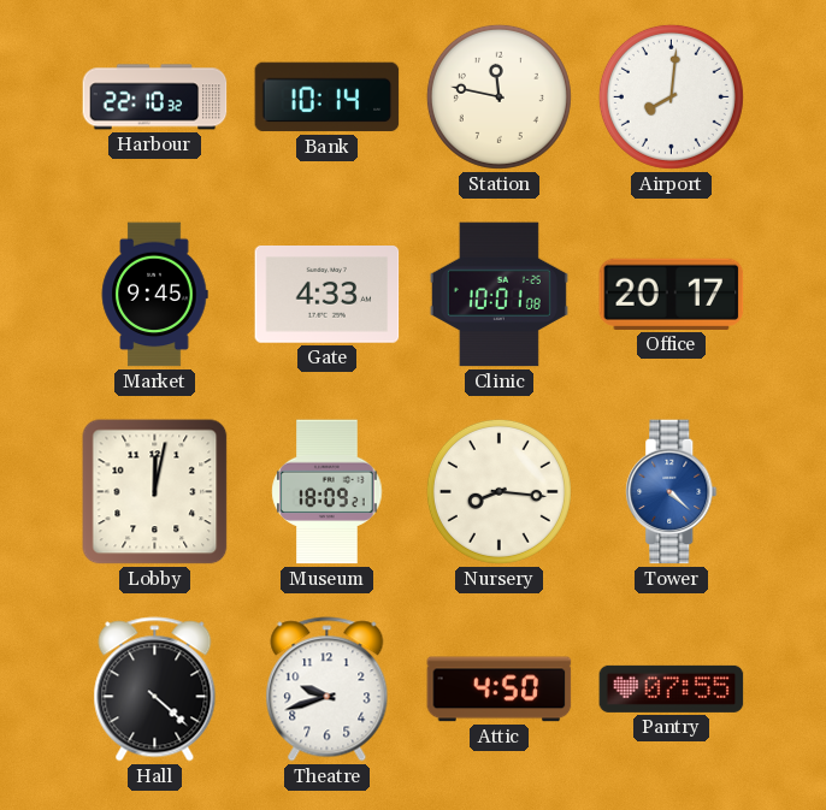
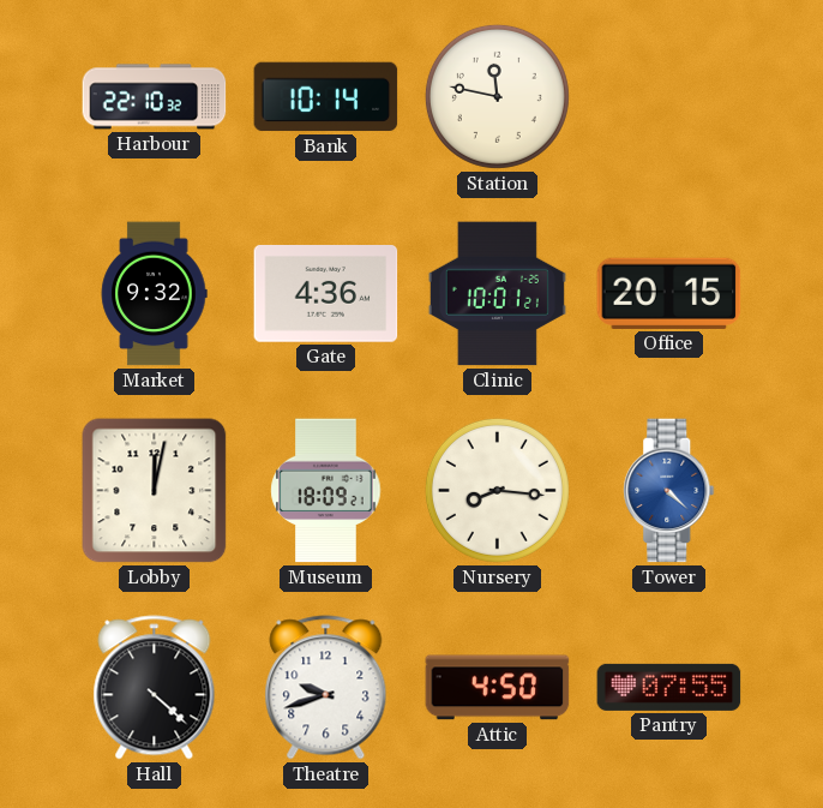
Airport: 8:01 -> none (671, 96)
Market: 9:45 -> 9:32 (154, 294)
Gate: 4:33 -> 4:36 (326, 294)
Clinic: 10:01:08 -> 10:01:21 (497, 294)
Office: 20:17 -> 20:15 (669, 293)
